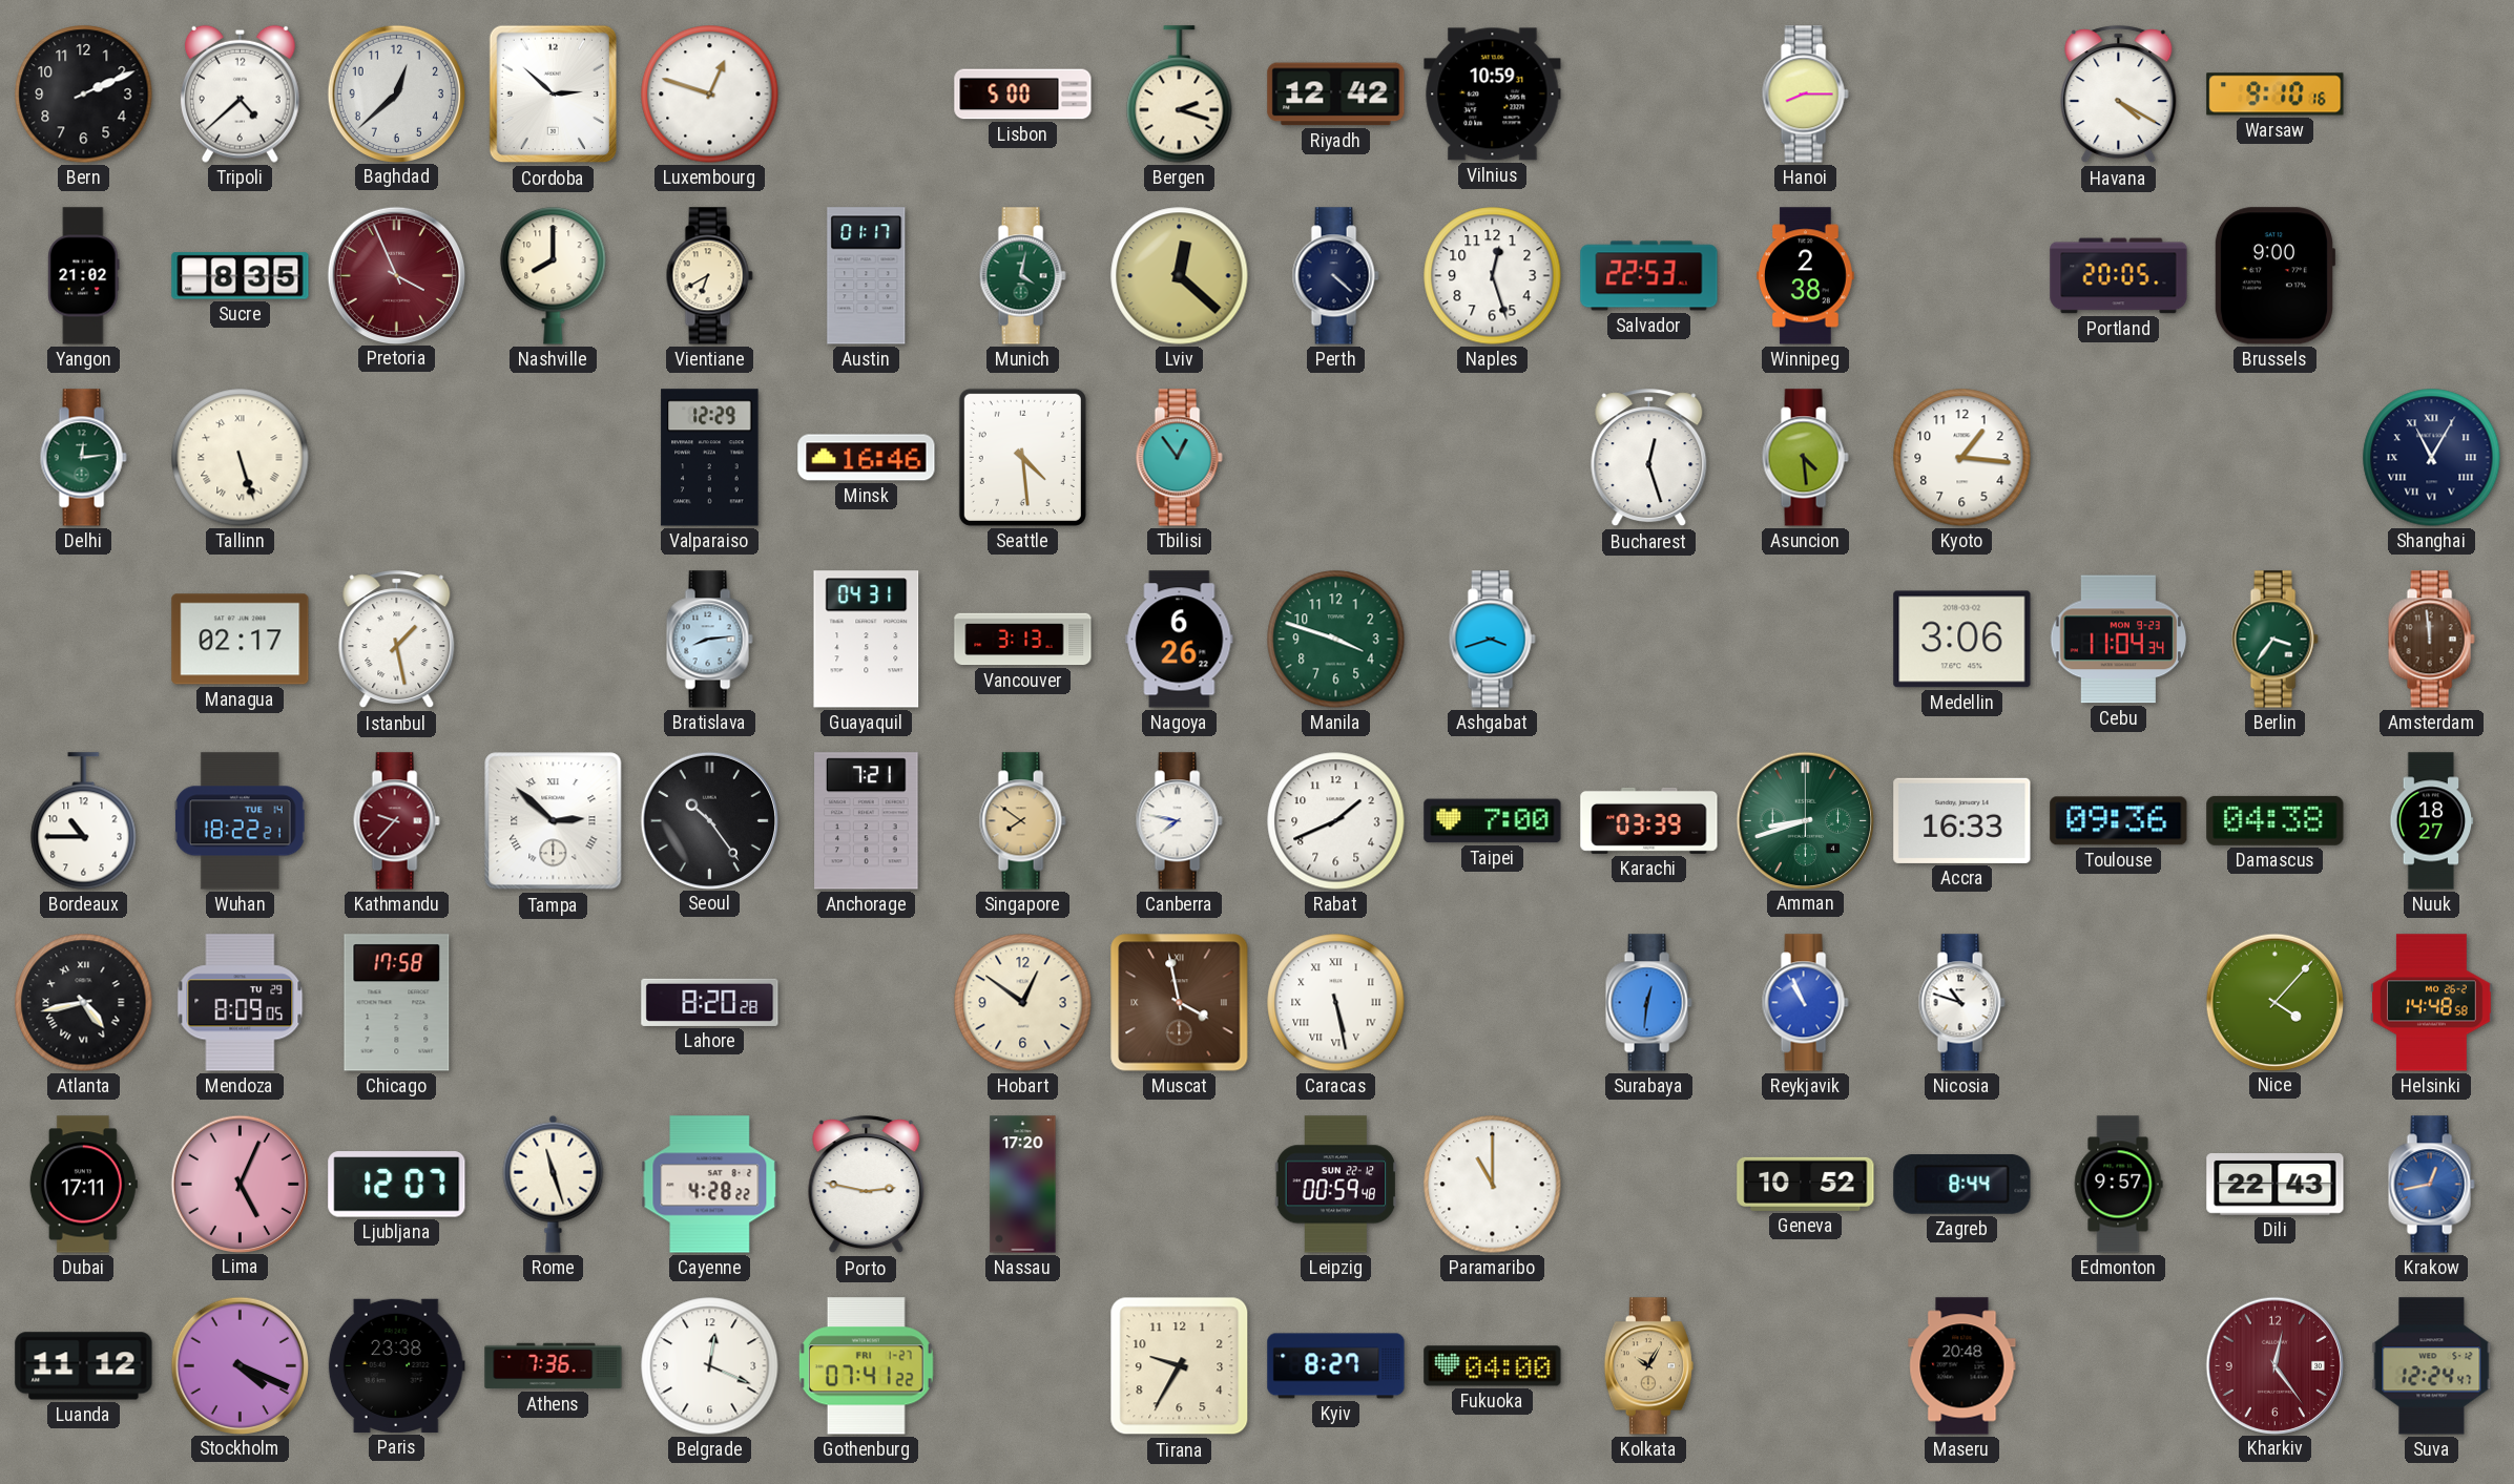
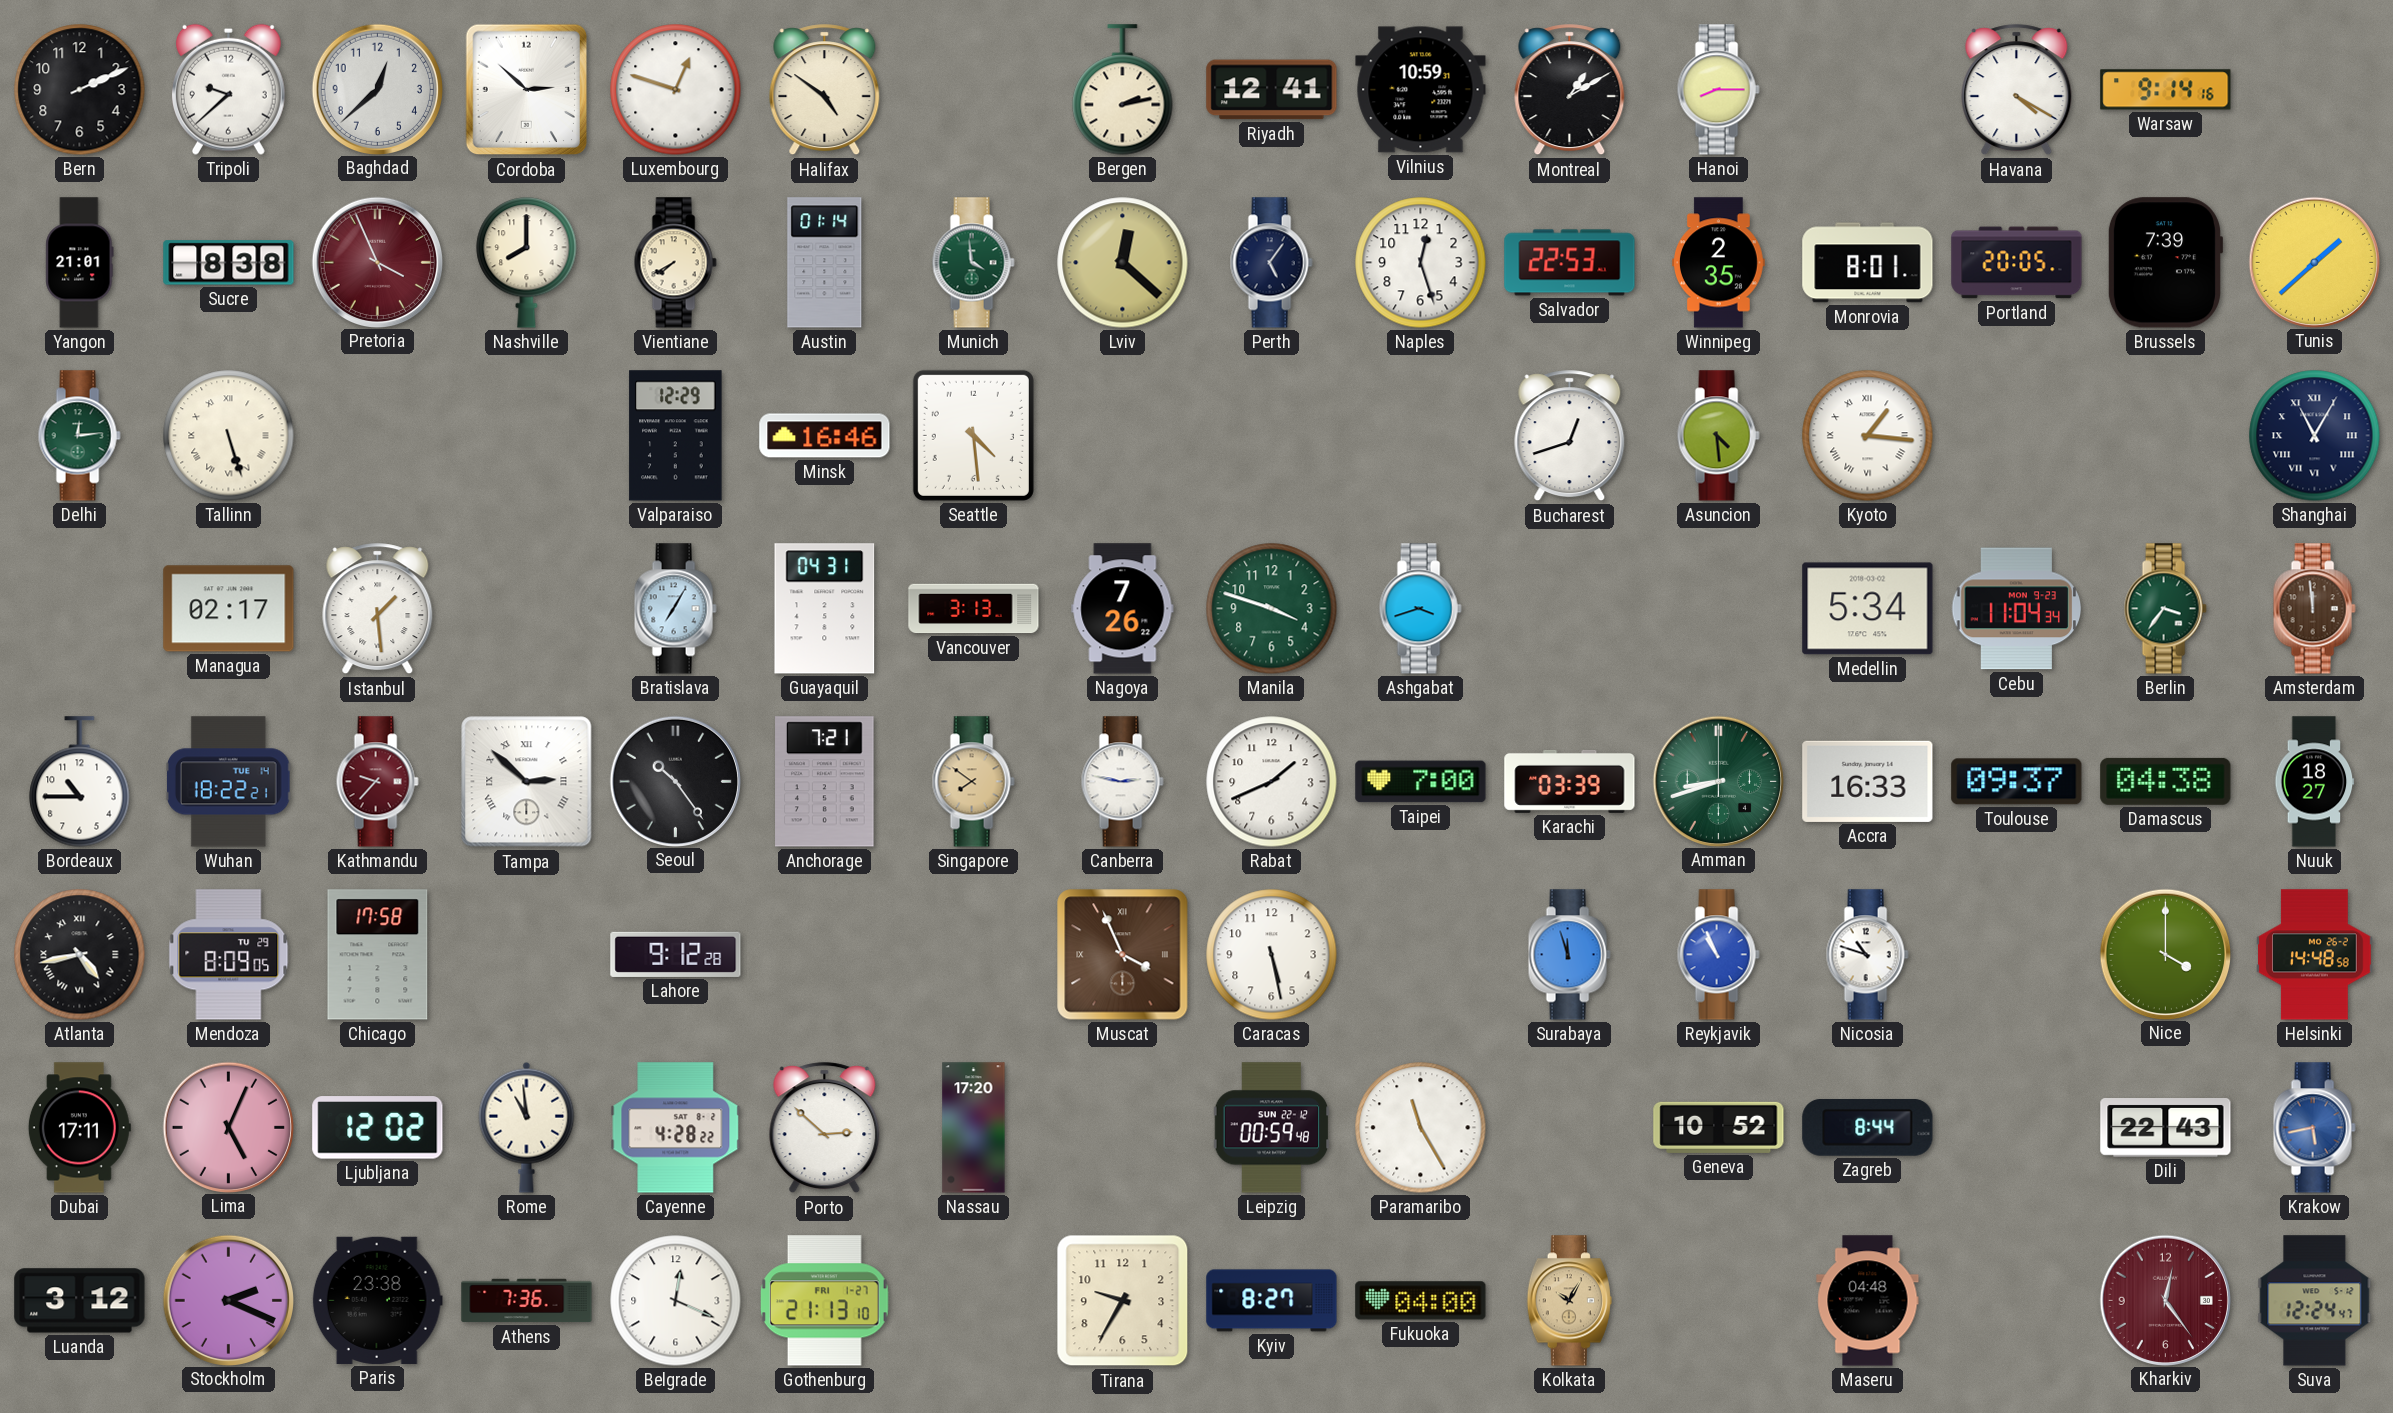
Tripoli: 4:38 -> 9:38 (228, 89)
Halifax: none -> 4:51 (825, 90)
Lisbon: 5:00 -> none (1023, 95)
Bergen: 2:18 -> 2:13 (1123, 90)
Riyadh: 12:42 -> 12:41 (1272, 90)
Montreal: none -> 1:10 (1570, 90)
Warsaw: 9:10 -> 9:14 (2166, 90)
Yangon: 21:02 -> 21:01 (80, 263)
Sucre: 8:35 -> 8:38 (229, 263)
Vientiane: 6:40 -> 7:40 (675, 263)
Austin: 01:17 -> 01:14 (825, 263)
Munich: 4:02 -> 3:59 (973, 263)
Perth: 4:22 -> 5:06 (1271, 263)
Winnipeg: 2:38 -> 2:35 (1719, 263)
Monrovia: none -> 8:01 (1868, 263)
Brussels: 9:00 -> 7:39 (2164, 263)
Tunis: none -> 1:38 (2314, 262)
Tbilisi: 12:54 -> none (1179, 458)
Bucharest: 12:27 -> 12:42 (1570, 436)
Kyoto numerals: Arabic -> Roman (1868, 436)
Istanbul: 1:28 -> 1:29 (378, 609)
Bratislava: 8:14 -> 7:05 (675, 609)
Nagoya: 6:26 -> 7:26 (1123, 609)
Medellin: 3:06 -> 5:34 (1868, 609)
Canberra: 7:47 -> 2:47 (1122, 782)
Toulouse: 09:36 -> 09:37 (2017, 782)
Lahore: 8:20 -> 9:12 (676, 954)
Hobart: 12:51 -> none (1023, 1003)
Muscat: 3:58 -> 3:56 (1123, 955)
Caracas numerals: Roman -> Arabic (1272, 955)
Surabaya: 12:31 -> 11:57 (1569, 955)
Nice: 4:07 -> 4:00 (2165, 954)
Ljubljana: 12:07 -> 12:02 (378, 1128)
Rome: 11:27 -> 10:59 (527, 1127)
Porto: 2:47 -> 2:52 (825, 1128)
Paramaribo: 11:00 -> 11:25 (1421, 1128)
Edmonton: 9:57 -> none (2118, 1185)
Krakow: 12:43 -> 5:43 (2314, 1128)
Luanda: 11:12 -> 3:12 (80, 1301)
Stockholm: 4:19 -> 2:19 (228, 1300)
Gothenburg: 07:41 -> 21:13 (824, 1301)
Maseru: 20:48 -> 04:48 (1868, 1301)
